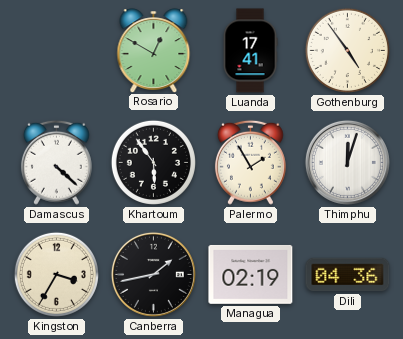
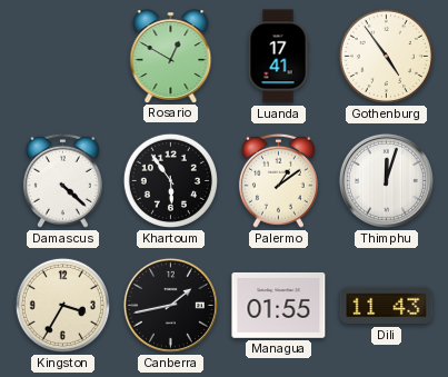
Palermo: 1:55 -> 1:09 (278, 180)
Managua: 02:19 -> 01:55 (279, 305)
Dili: 04:36 -> 11:43 (387, 306)
